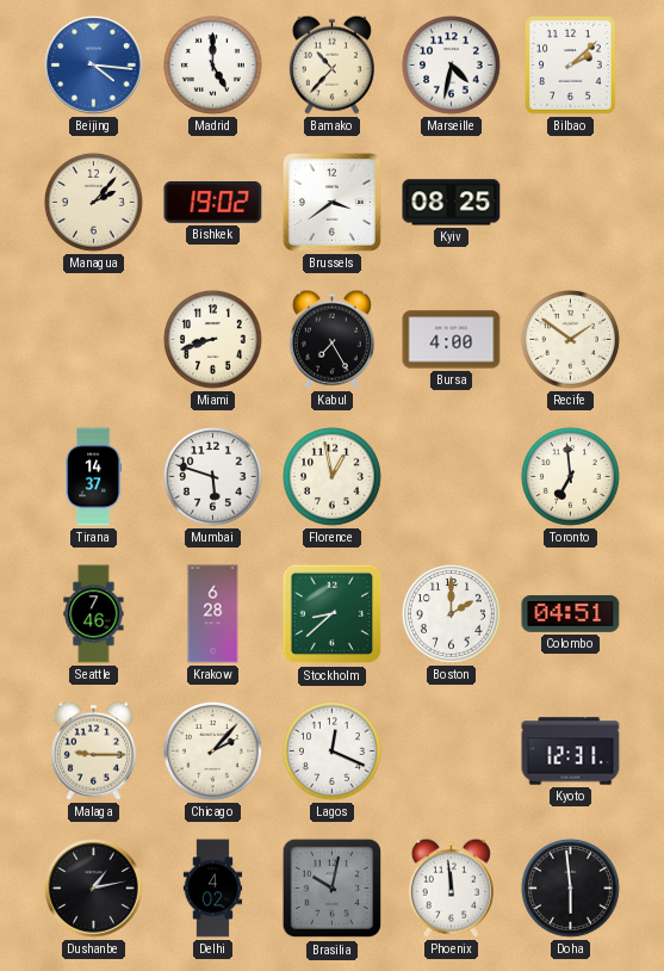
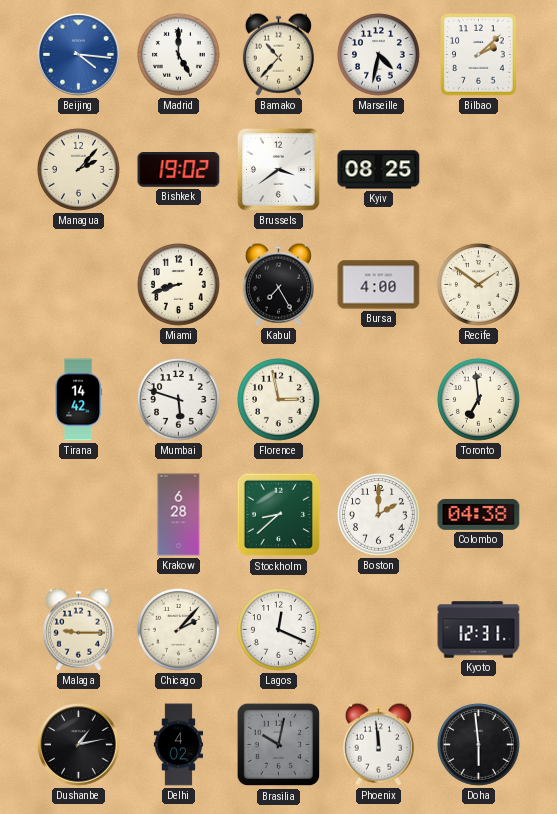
Tirana: 14:37 -> 14:42 (79, 400)
Florence: 12:58 -> 2:58 (279, 400)
Seattle: 7:46 -> none (94, 614)
Colombo: 04:51 -> 04:38 (479, 514)
